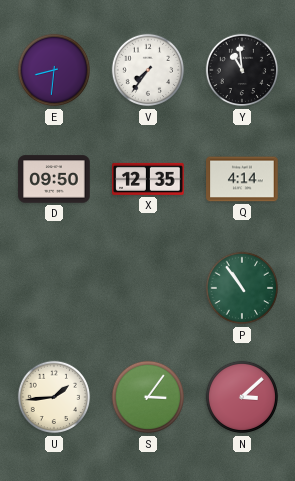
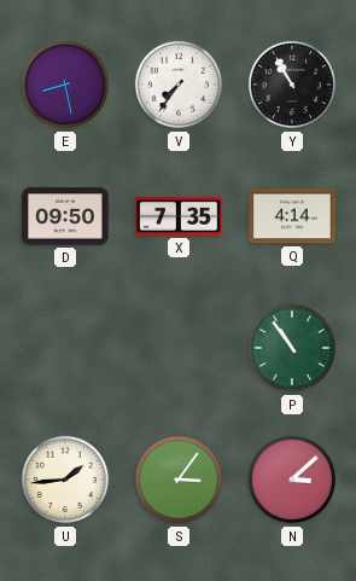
E: 8:31 -> 8:28 (65, 85)
Y: 10:59 -> 10:55 (292, 85)
X: 12:35 -> 7:35 (179, 216)
